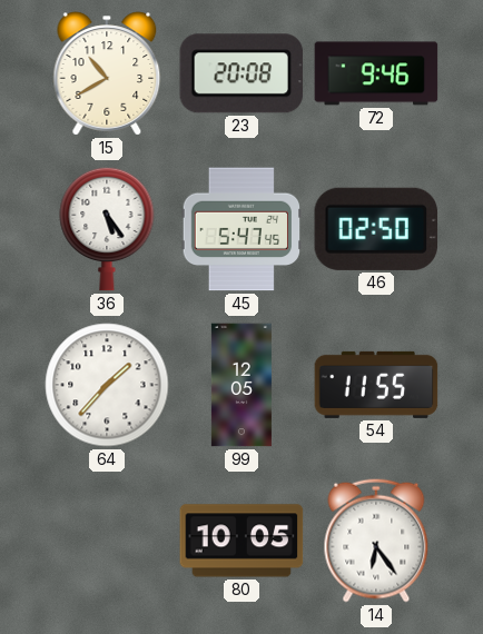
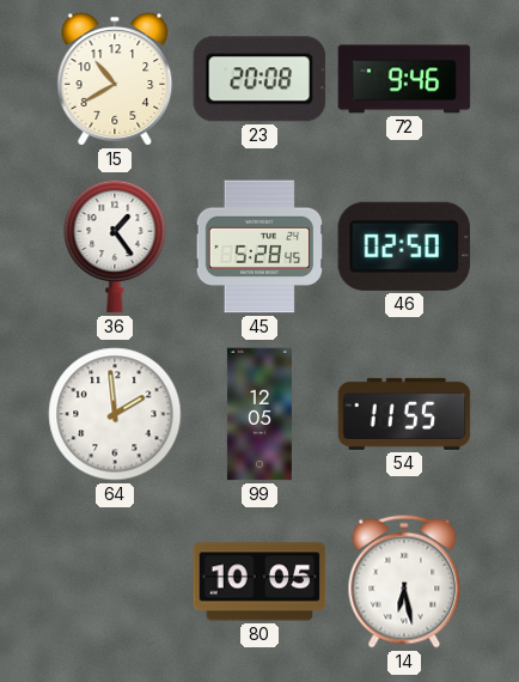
36: 5:24 -> 1:24 (115, 246)
45: 5:47 -> 5:28 (258, 246)
64: 1:37 -> 1:59 (115, 414)
14: 6:24 -> 6:28 (404, 581)
